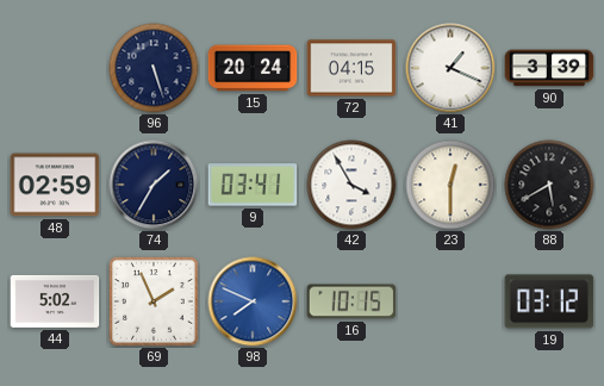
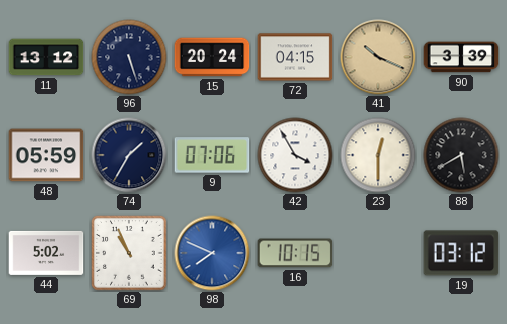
11: none -> 13:12 (46, 57)
41: 1:19 -> 10:19 (378, 57)
41 dial: white -> champagne (378, 57)
48: 02:59 -> 05:59 (46, 155)
9: 03:41 -> 07:06 (212, 155)
69: 1:56 -> 10:56 (129, 253)
